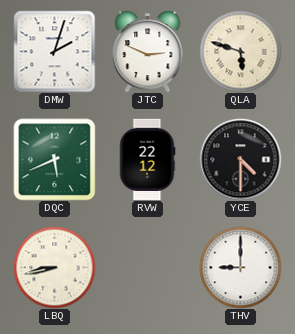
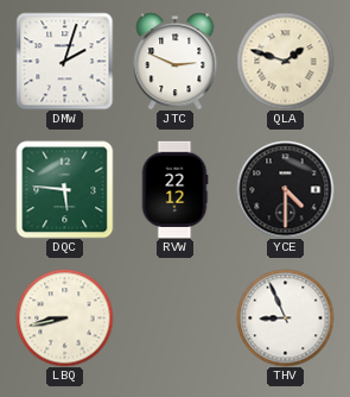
QLA: 5:48 -> 1:48 (285, 61)
DQC: 5:41 -> 5:46 (64, 189)
THV: 9:00 -> 8:56 (285, 317)
